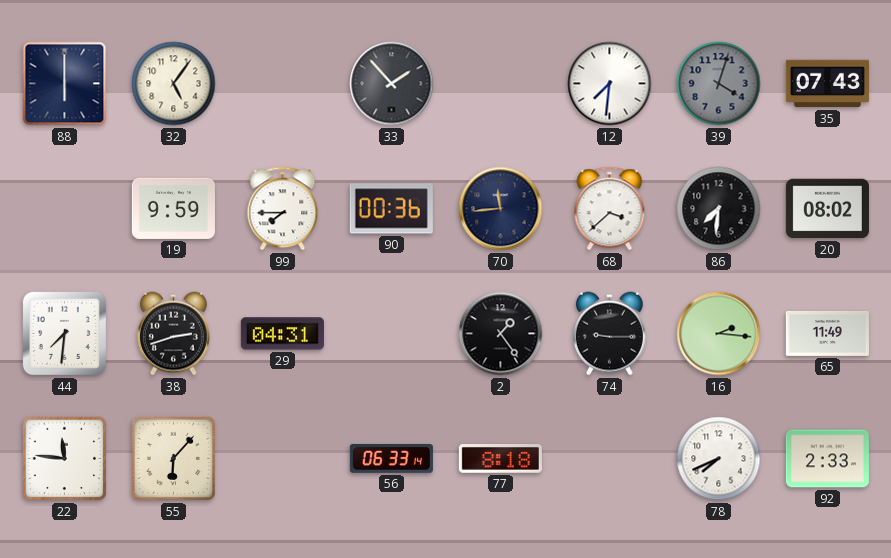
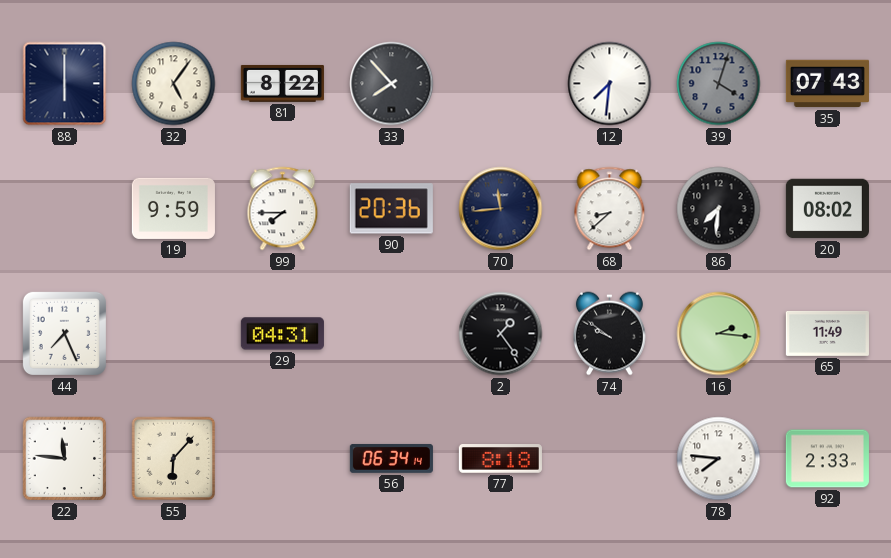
81: none -> 8:22 (282, 83)
33: 1:53 -> 7:53 (392, 84)
90: 00:36 -> 20:36 (391, 209)
68: 3:38 -> 8:38 (610, 209)
44: 7:31 -> 7:26 (64, 333)
38: 2:42 -> none (173, 334)
74: 9:15 -> 9:51 (609, 334)
56: 06:33 -> 06:34 (391, 458)
78: 7:41 -> 7:46 (719, 459)
